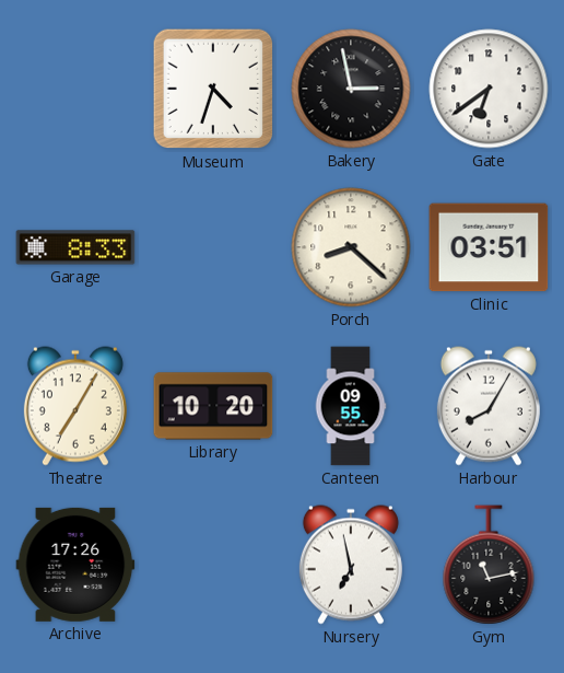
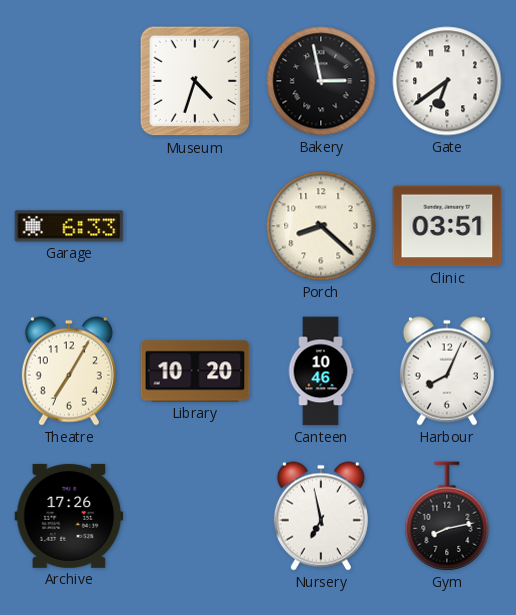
Garage: 8:33 -> 6:33 (69, 226)
Canteen: 09:55 -> 10:46 (321, 371)
Harbour: 8:05 -> 8:04 (447, 371)
Gym: 11:13 -> 8:13 (447, 516)
